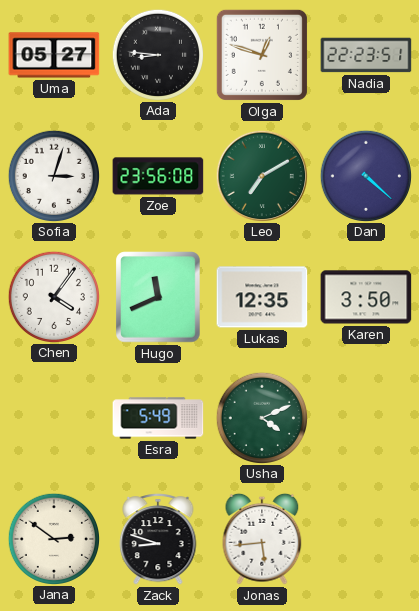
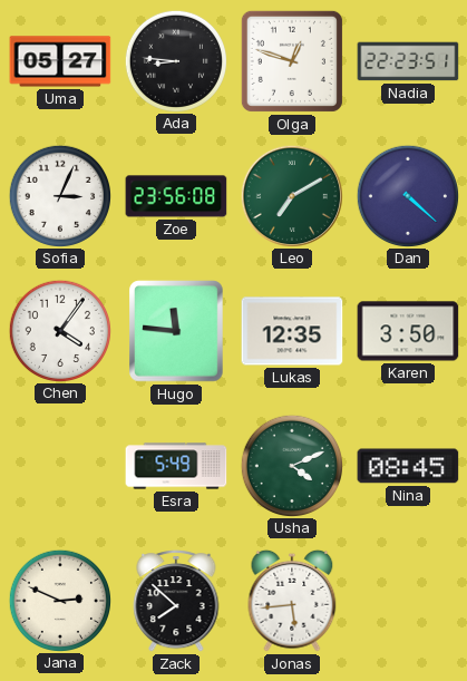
Sofia: 3:03 -> 3:04 (59, 195)
Hugo: 11:41 -> 11:46 (176, 331)
Nina: none -> 08:45 (408, 466)
Jana: 2:51 -> 2:49 (59, 600)
Zack: 8:48 -> 7:52 (176, 602)
